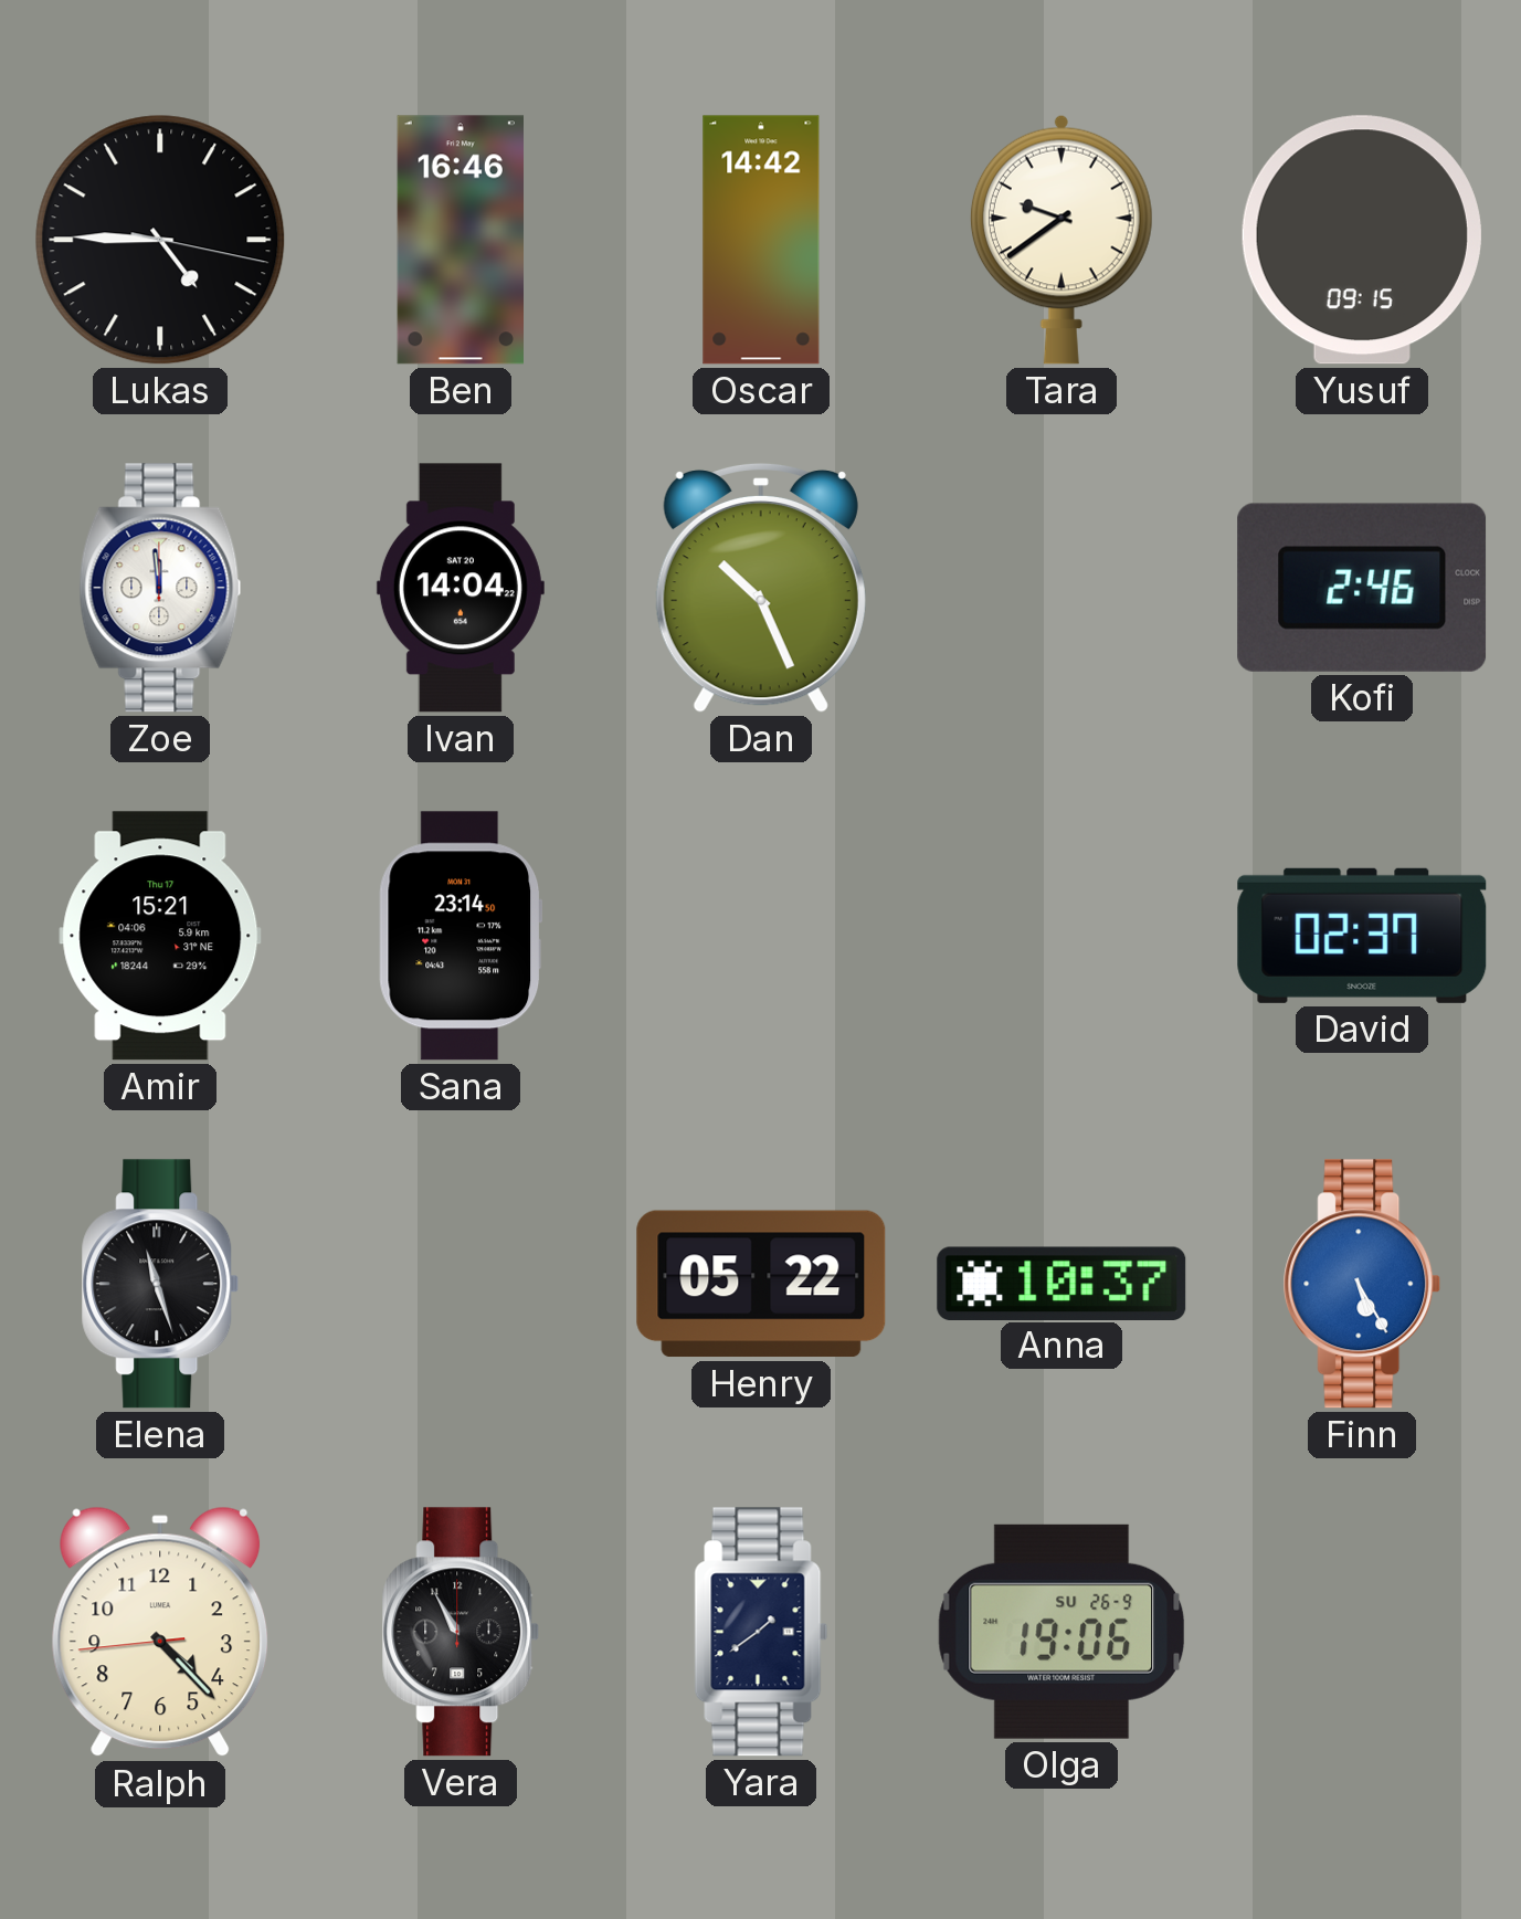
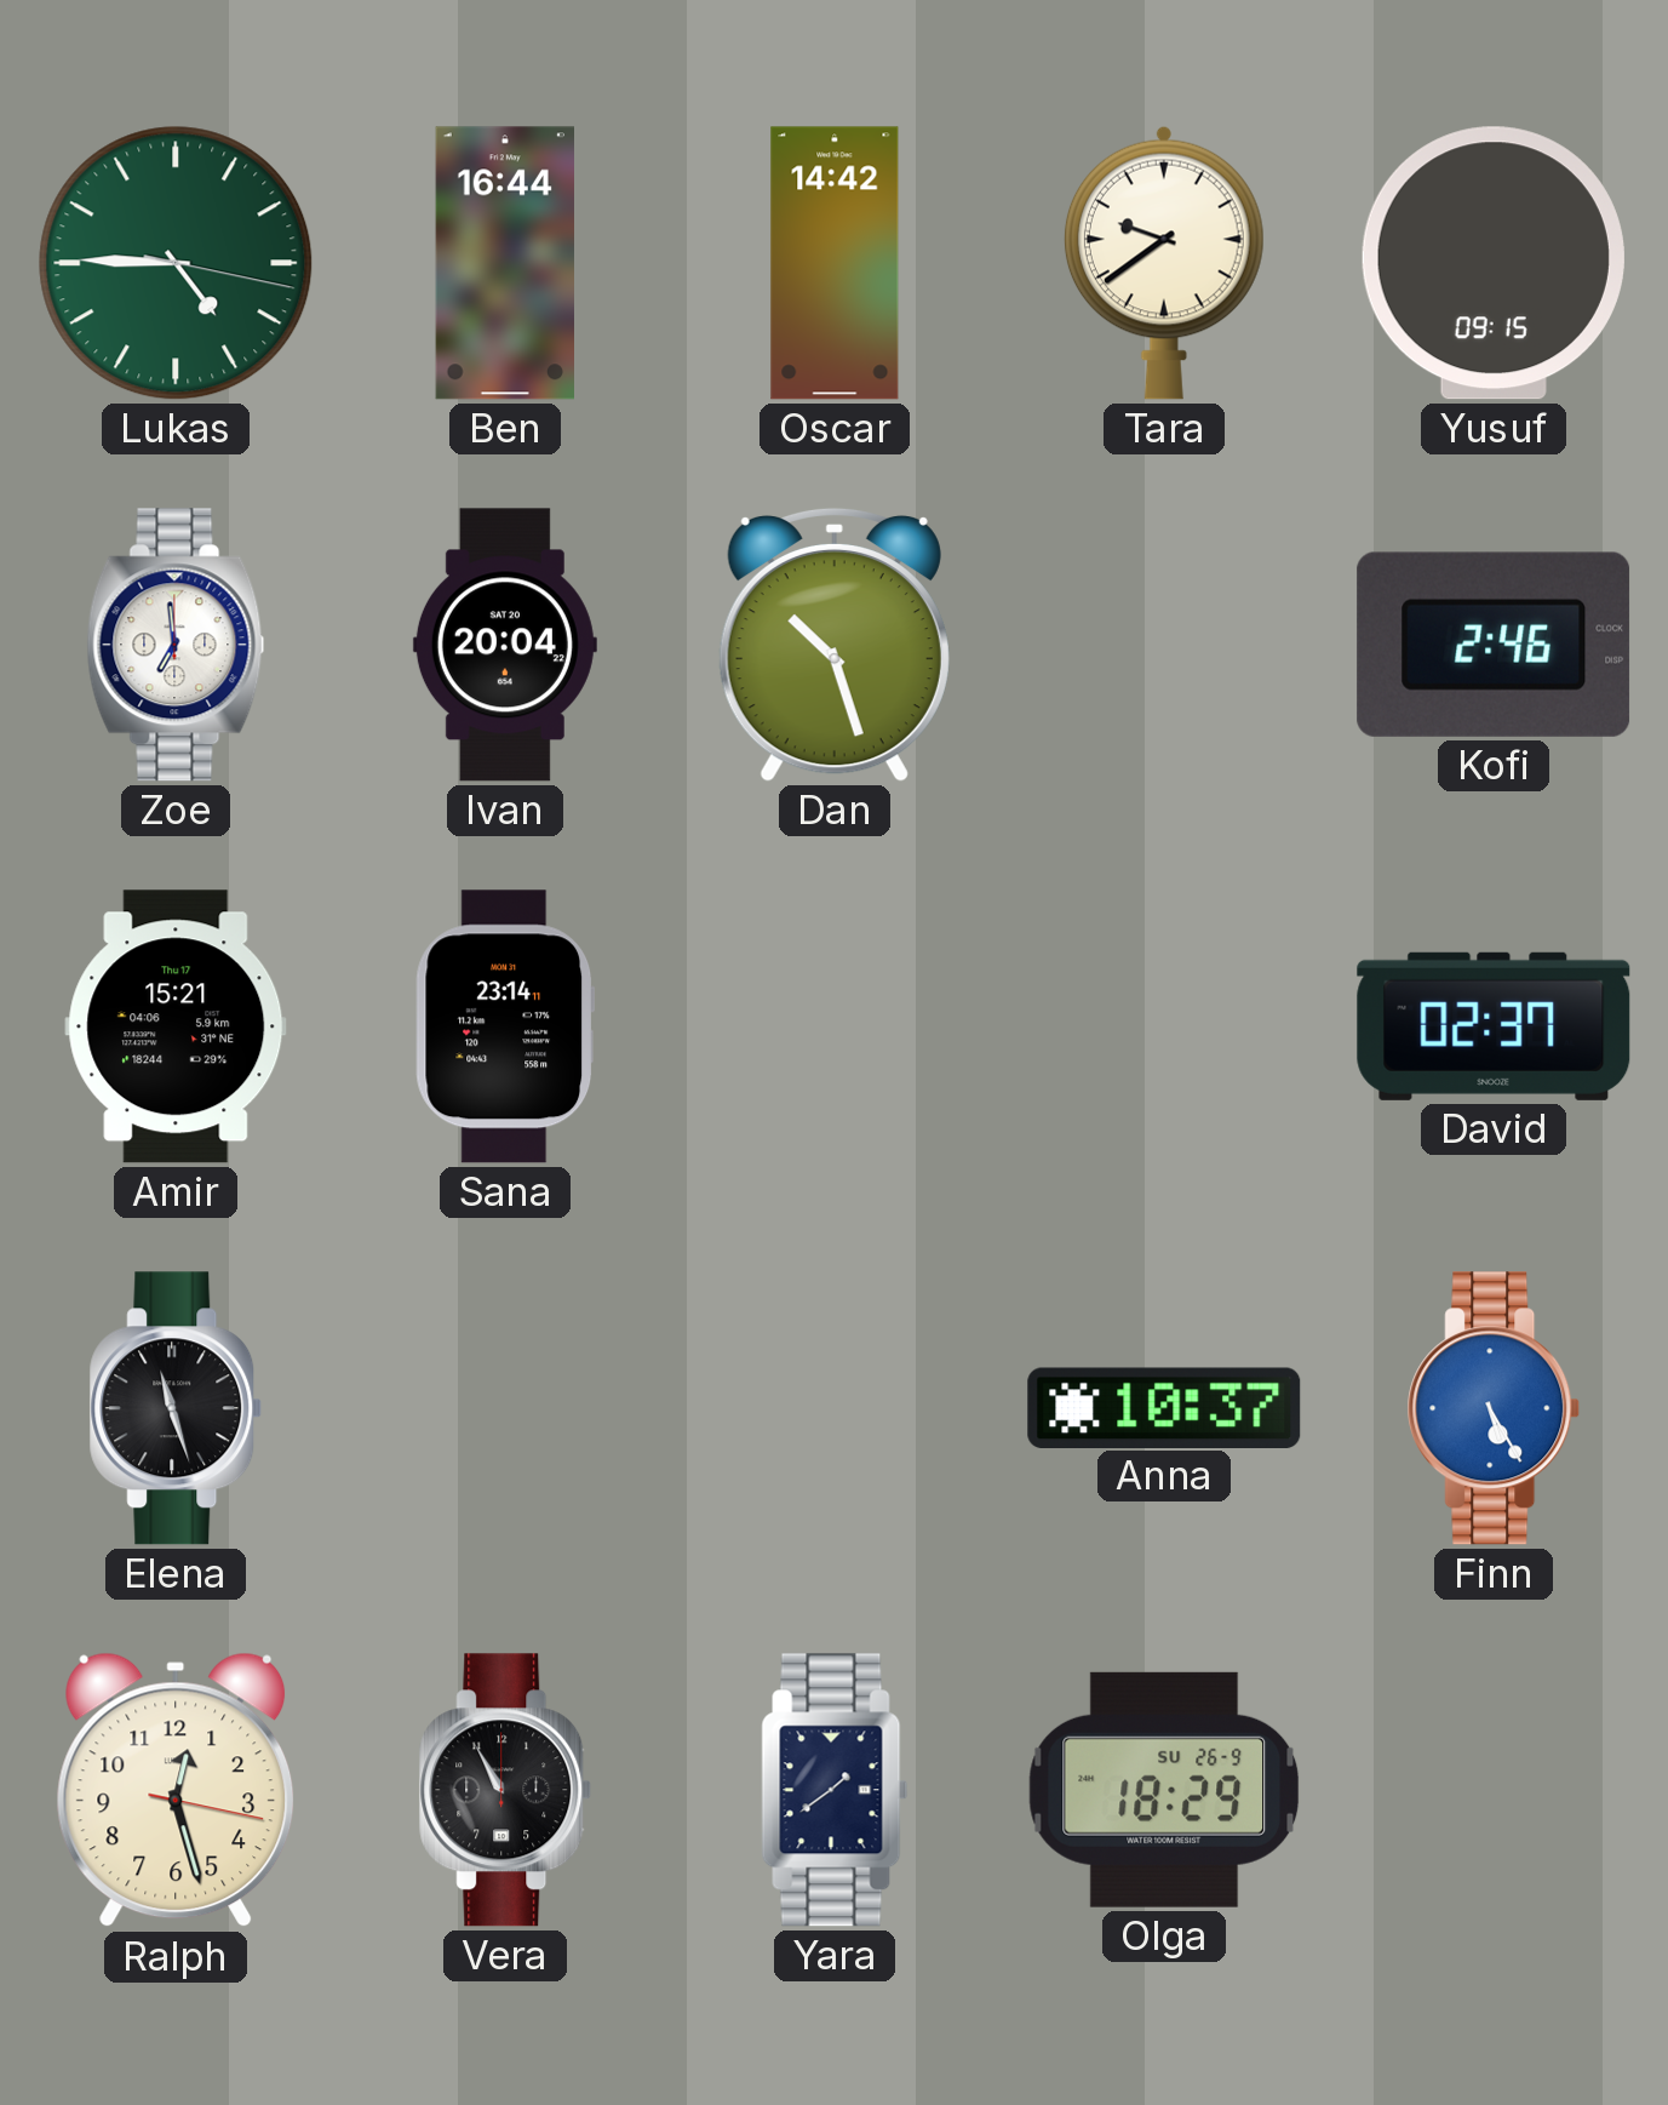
Lukas dial: black -> green (176, 263)
Ben: 16:46 -> 16:44 (504, 263)
Zoe: 11:59 -> 6:59 (176, 645)
Ivan: 14:04 -> 20:04 (505, 645)
Dan: 10:26 -> 10:27 (835, 645)
Sana: 23:14:50 -> 23:14:11 (505, 1026)
Henry: 05:22 -> none (761, 1284)
Ralph: 4:22 -> 12:27 (176, 1790)
Olga: 19:06 -> 18:29 (1164, 1790)
